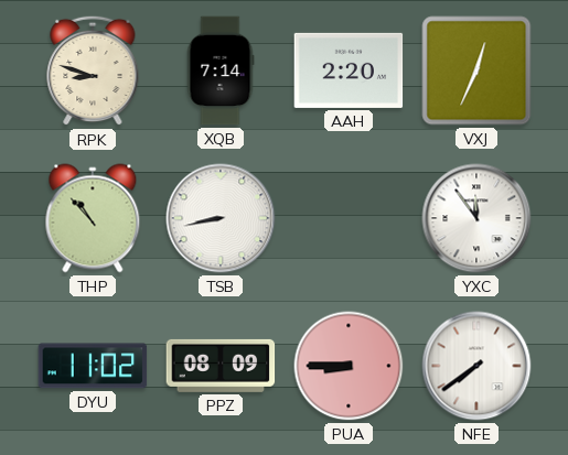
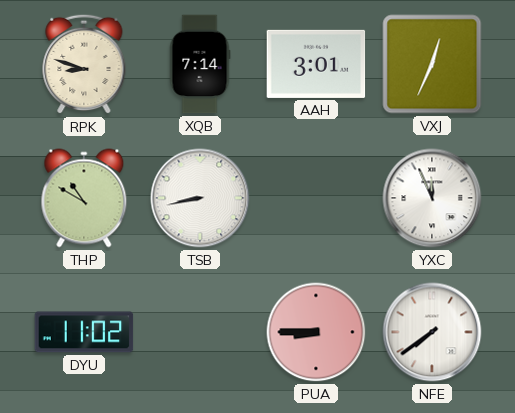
AAH: 2:20 -> 3:01 (316, 64)
THP: 10:53 -> 10:50 (84, 198)
YXC: 11:54 -> 11:56 (432, 198)
PPZ: 08:09 -> none (221, 366)
